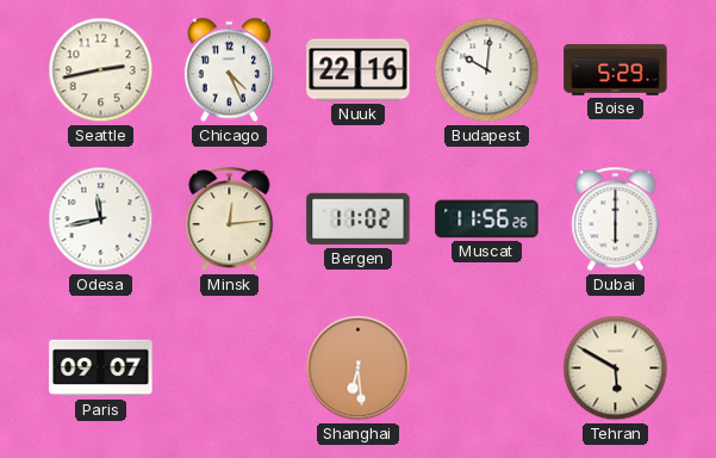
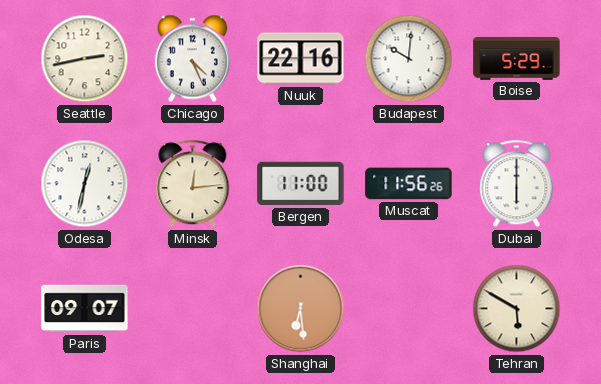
Odesa: 11:43 -> 12:32 (85, 184)
Bergen: 11:02 -> 11:00 (301, 184)
